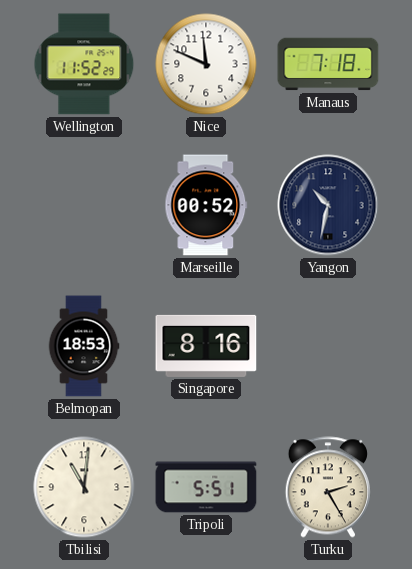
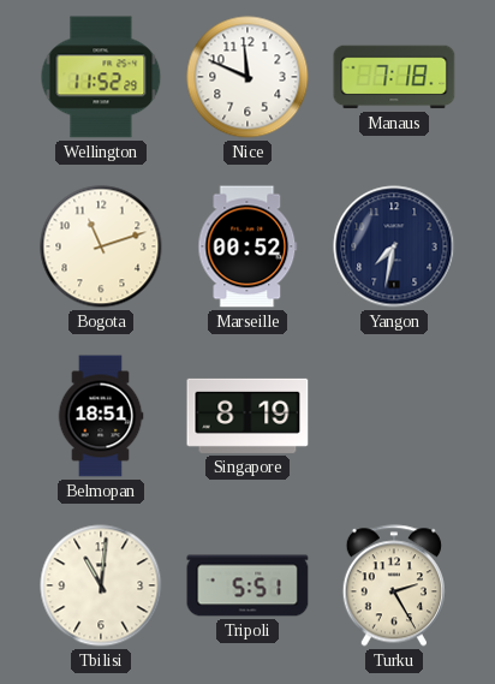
Bogota: none -> 11:12 (101, 246)
Yangon: 10:32 -> 7:32 (394, 246)
Belmopan: 18:53 -> 18:51 (101, 416)
Singapore: 8:16 -> 8:19 (247, 416)
